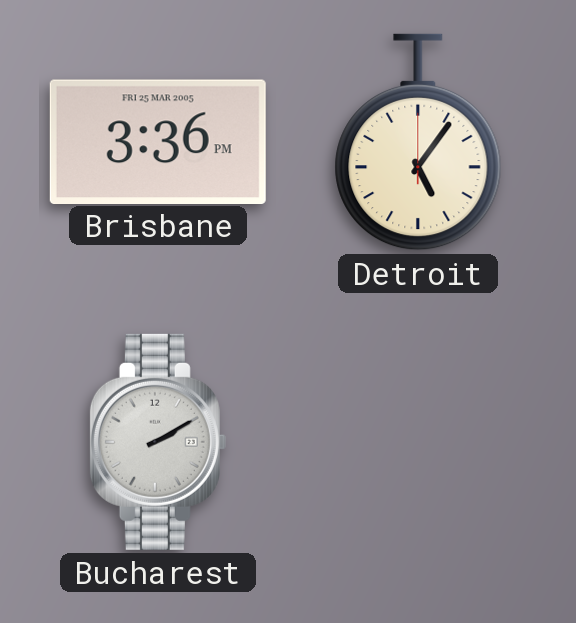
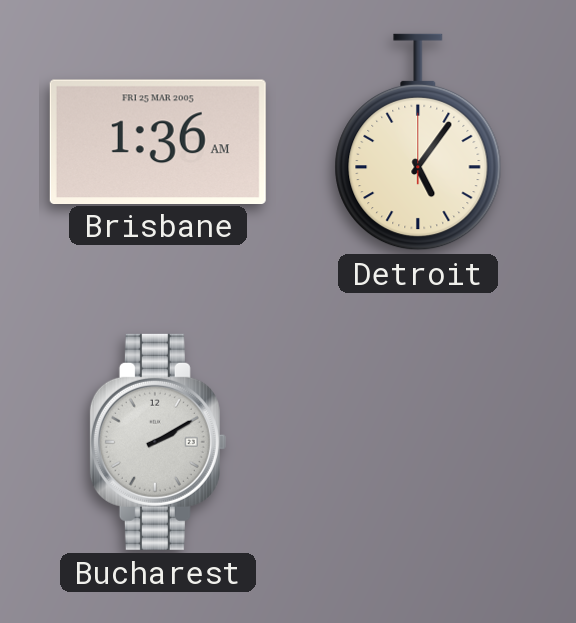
Brisbane: 3:36 -> 1:36 (158, 141)
